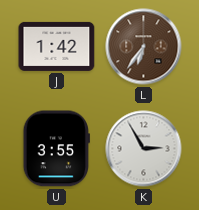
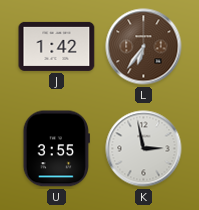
K: 2:55 -> 2:58 (144, 149)
